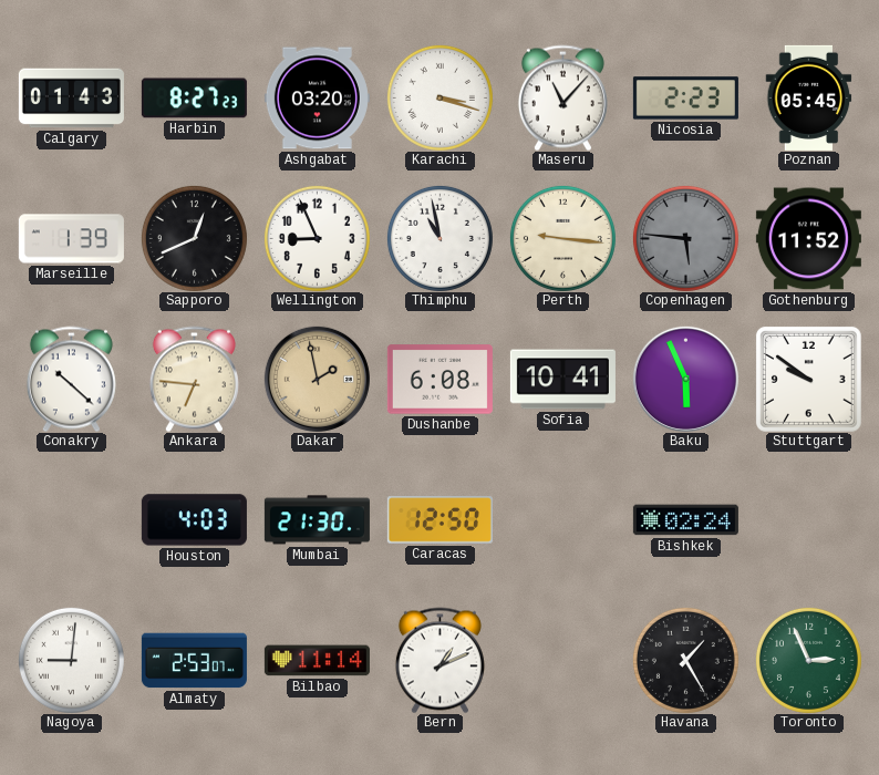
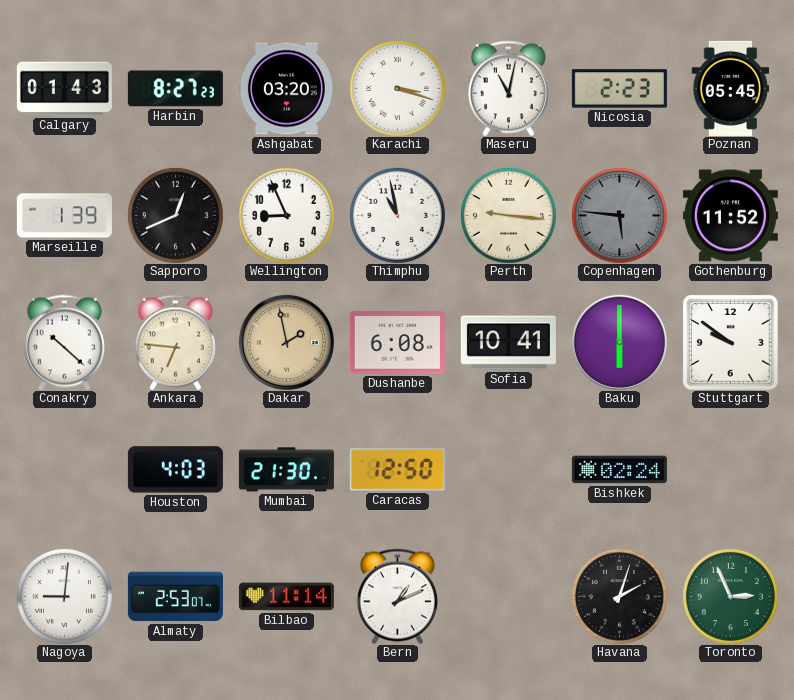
Maseru: 11:07 -> 11:02 (508, 88)
Baku: 5:56 -> 6:00 (619, 342)
Havana: 1:25 -> 2:03 (619, 596)
